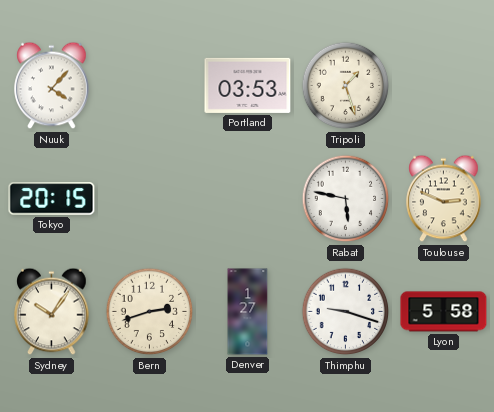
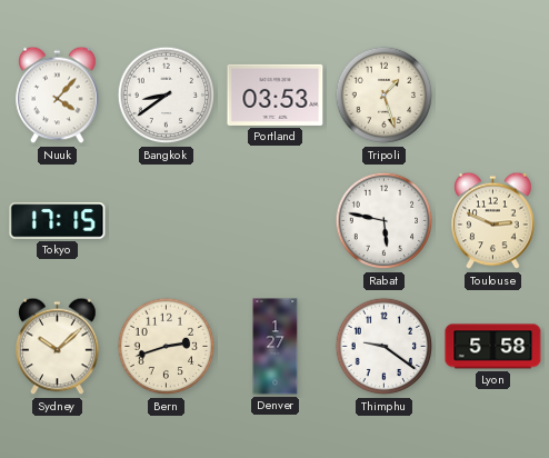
Bangkok: none -> 8:39 (167, 96)
Tokyo: 20:15 -> 17:15 (58, 221)
Sydney: 10:06 -> 10:08 (58, 347)
Thimphu: 9:18 -> 9:21 (385, 347)
